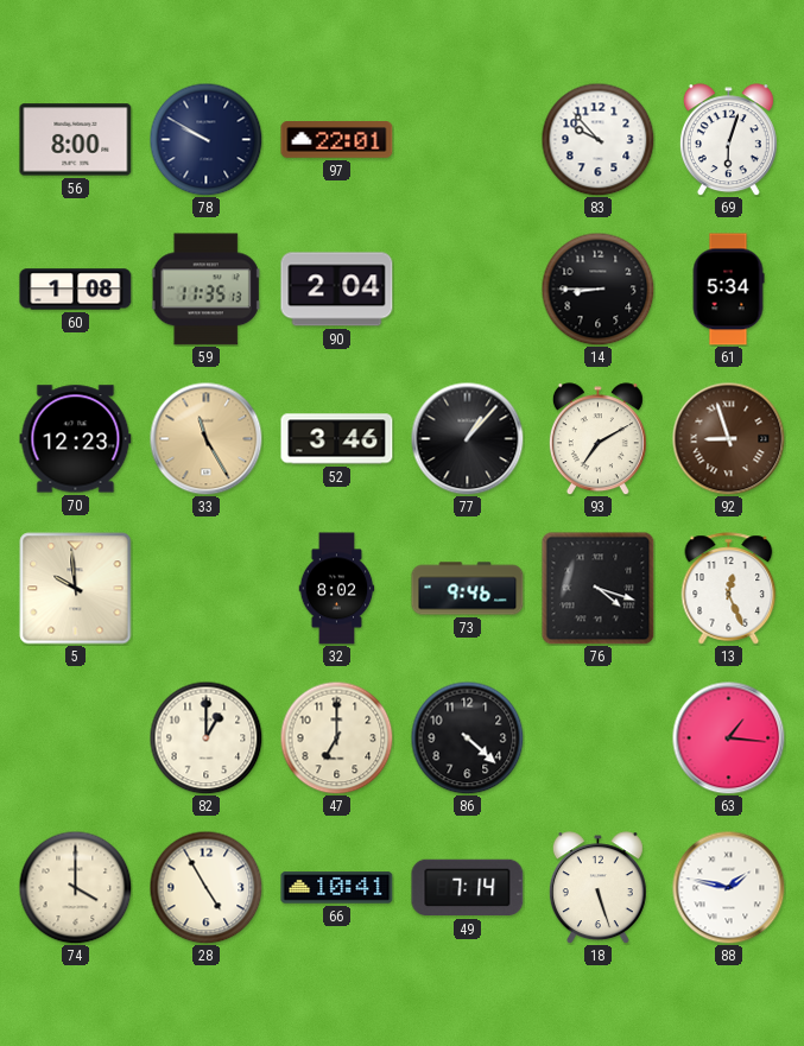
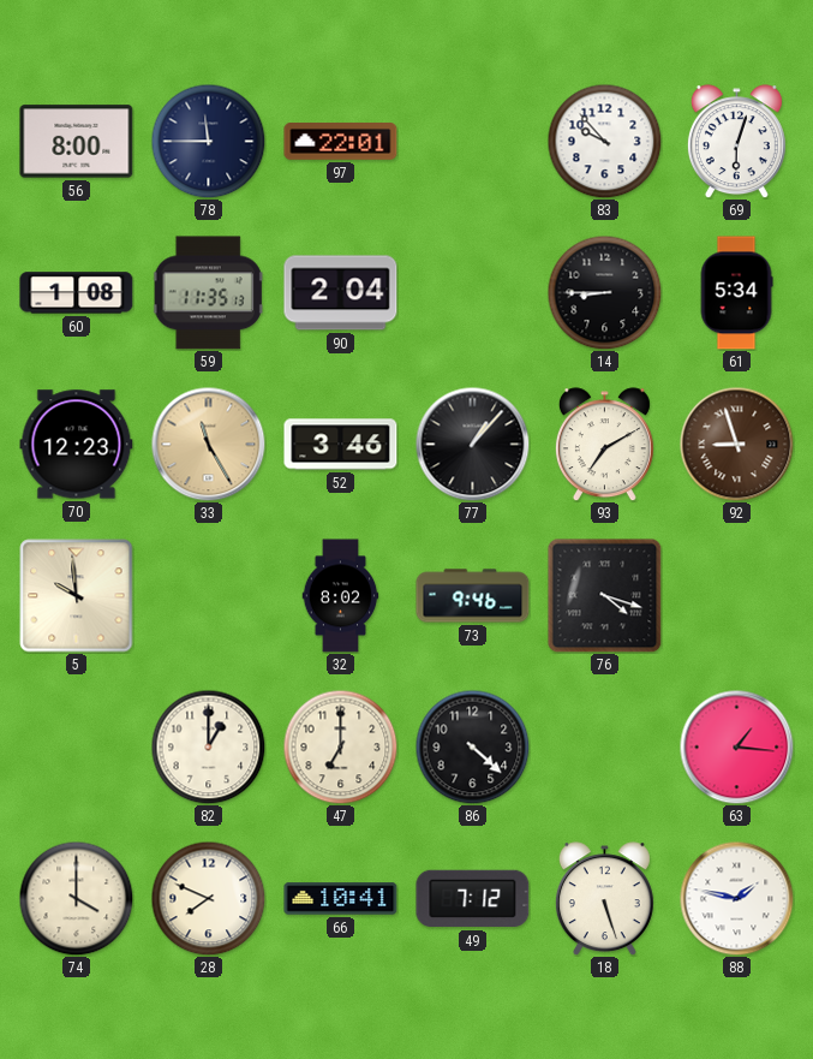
78: 9:50 -> 11:45 (208, 141)
13: 12:26 -> none (729, 589)
28: 4:55 -> 7:49 (208, 898)
49: 7:14 -> 7:12 (473, 899)
